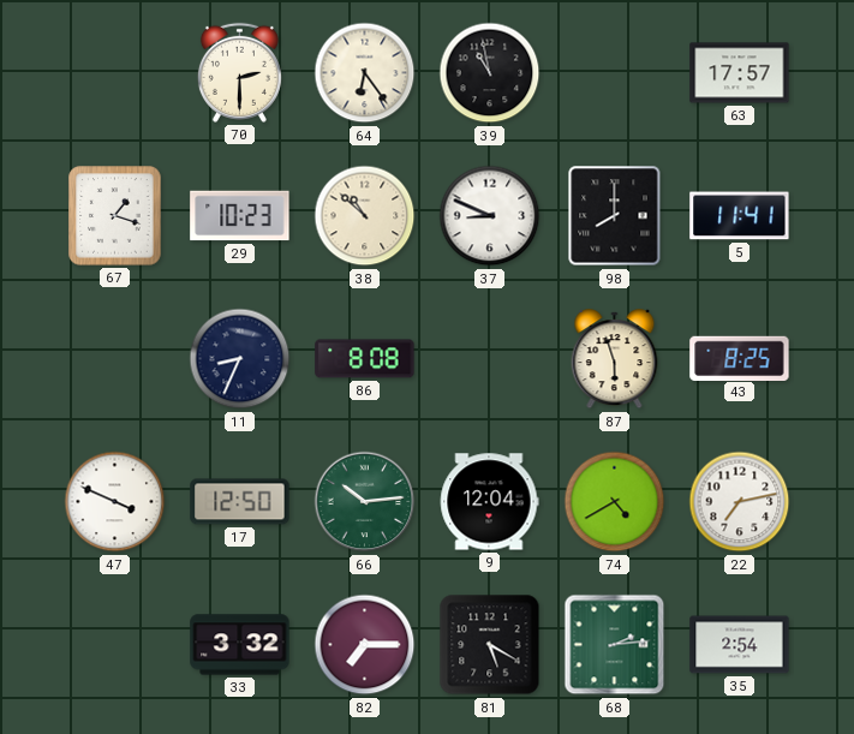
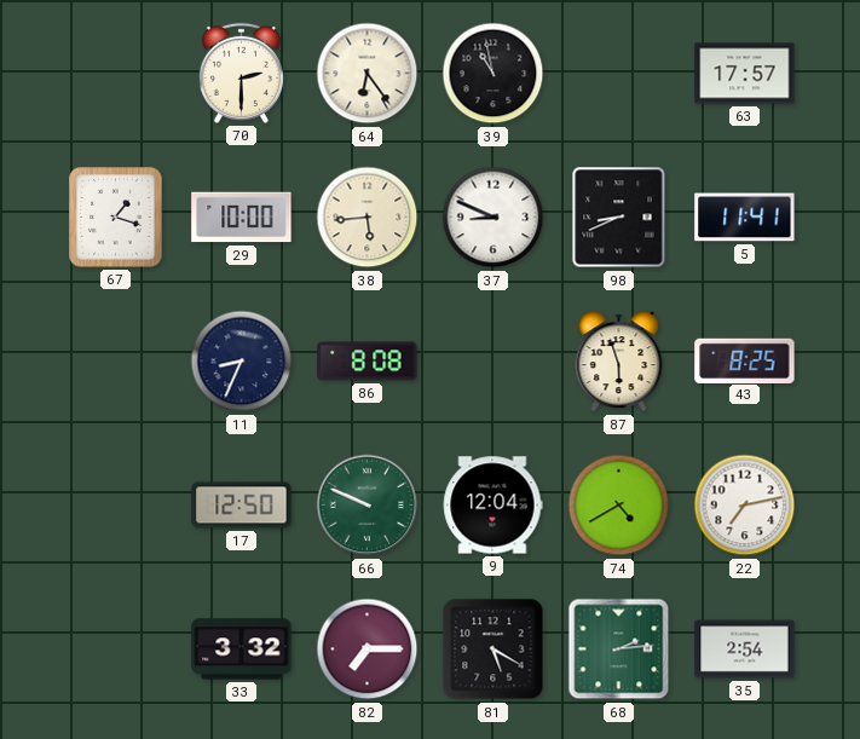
29: 10:23 -> 10:00 (242, 218)
38: 10:52 -> 5:44 (368, 218)
98: 8:00 -> 8:41 (619, 218)
47: 3:49 -> none (115, 502)
66: 10:14 -> 9:49 (368, 506)
